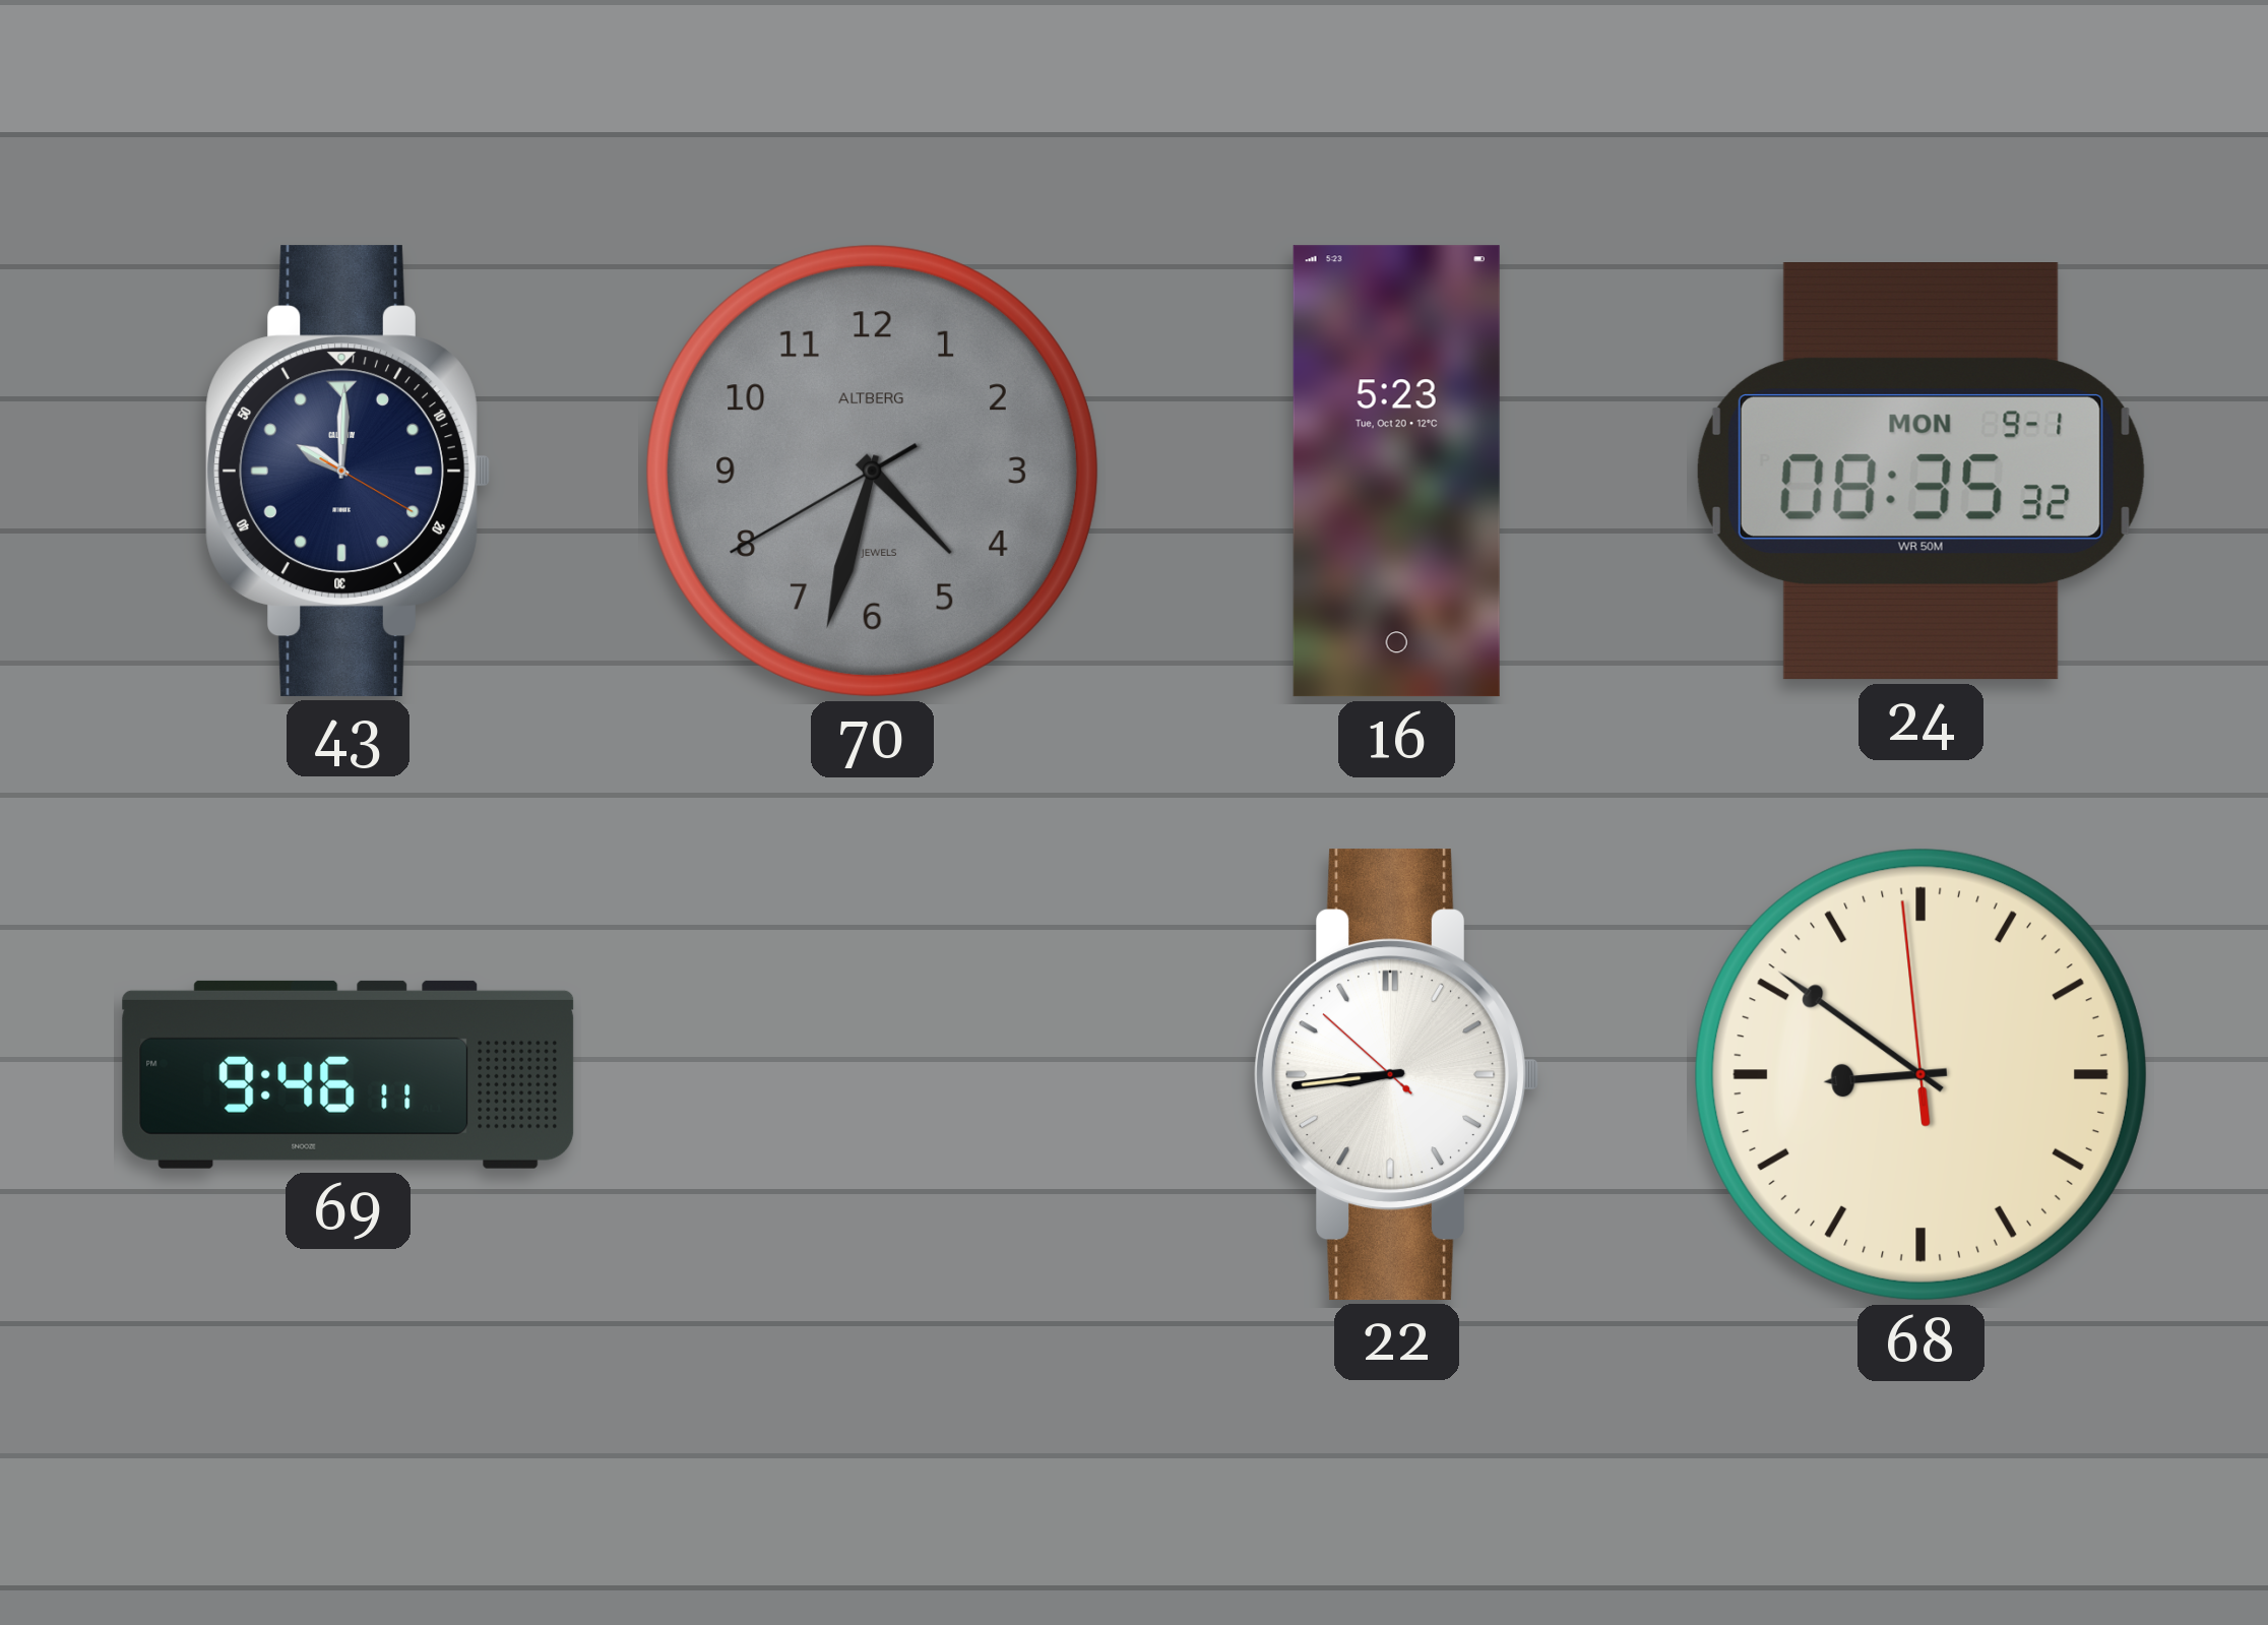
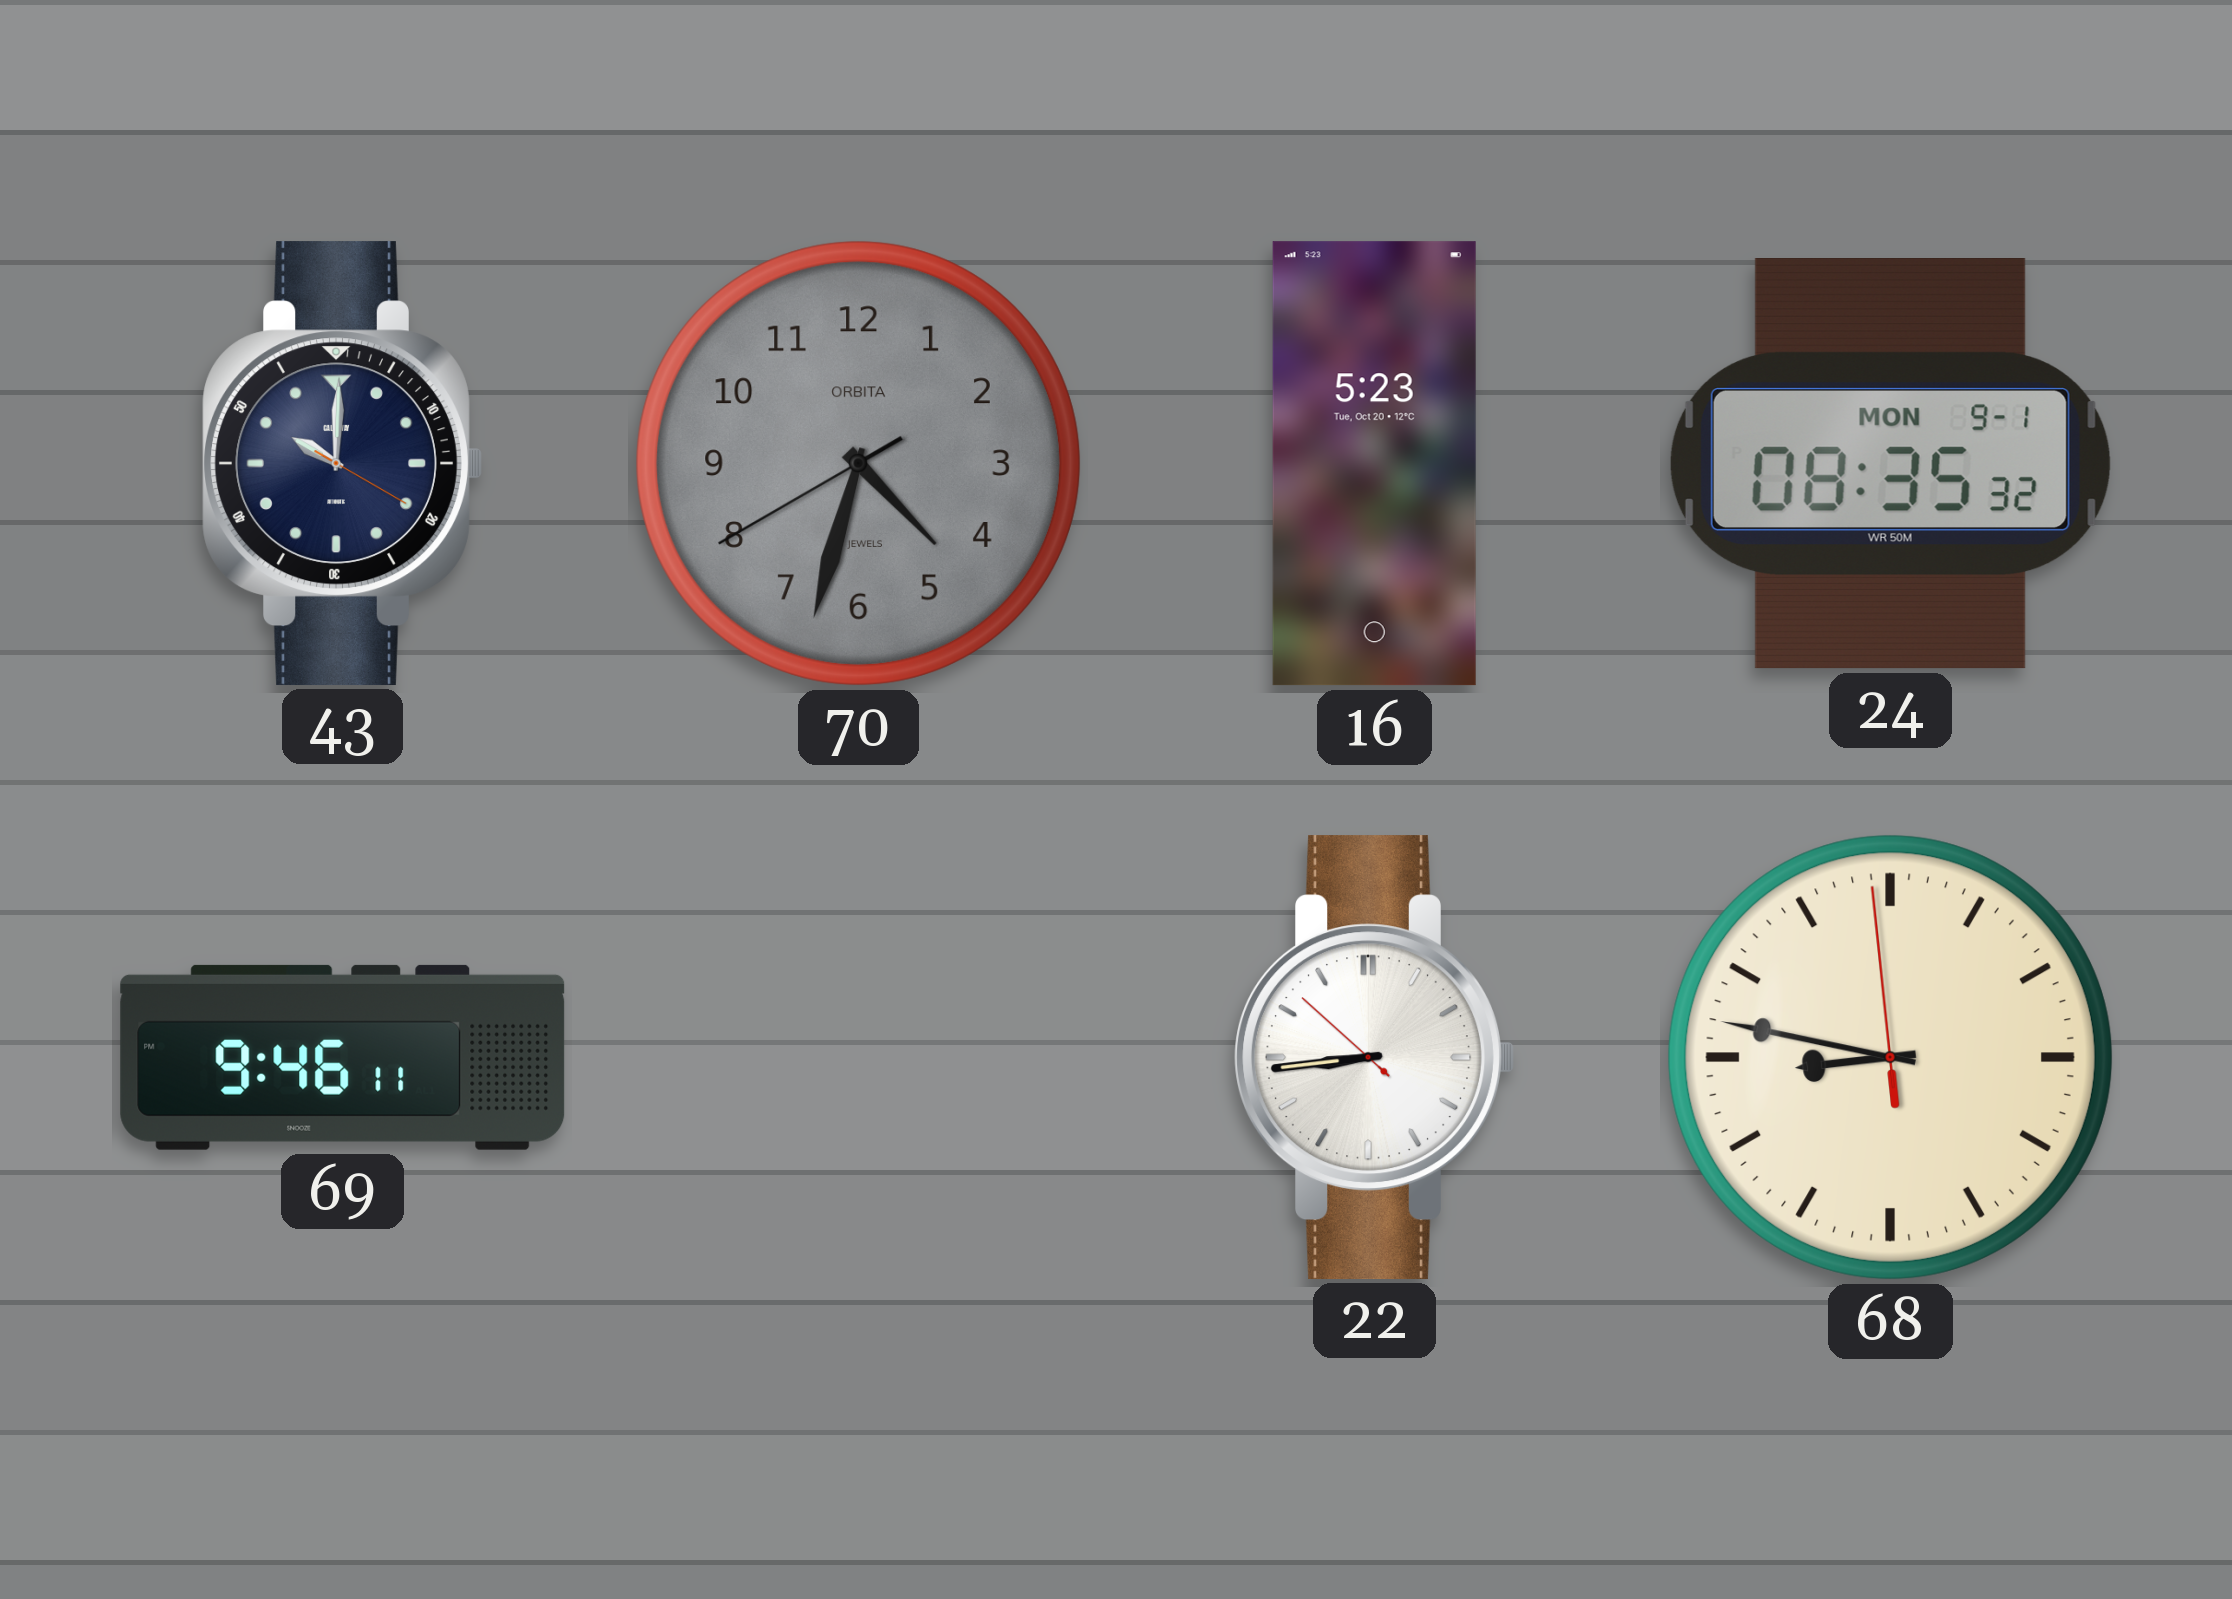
70 brand: ALTBERG -> ORBITA (858, 463)
68: 8:50 -> 8:46 (1890, 1057)
